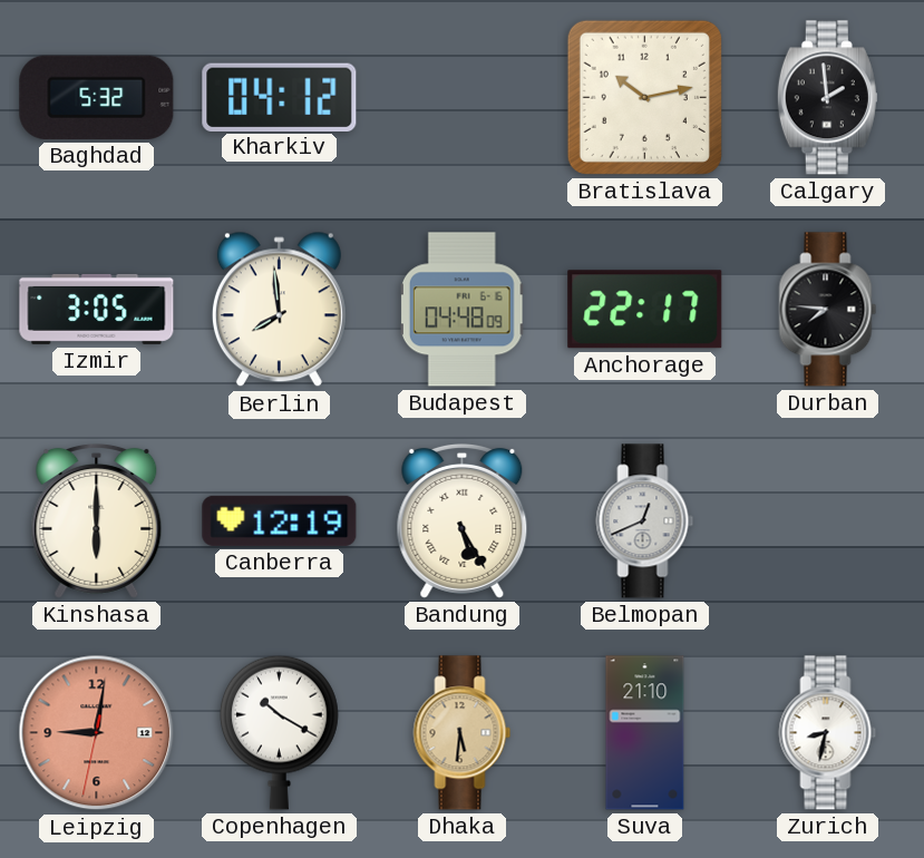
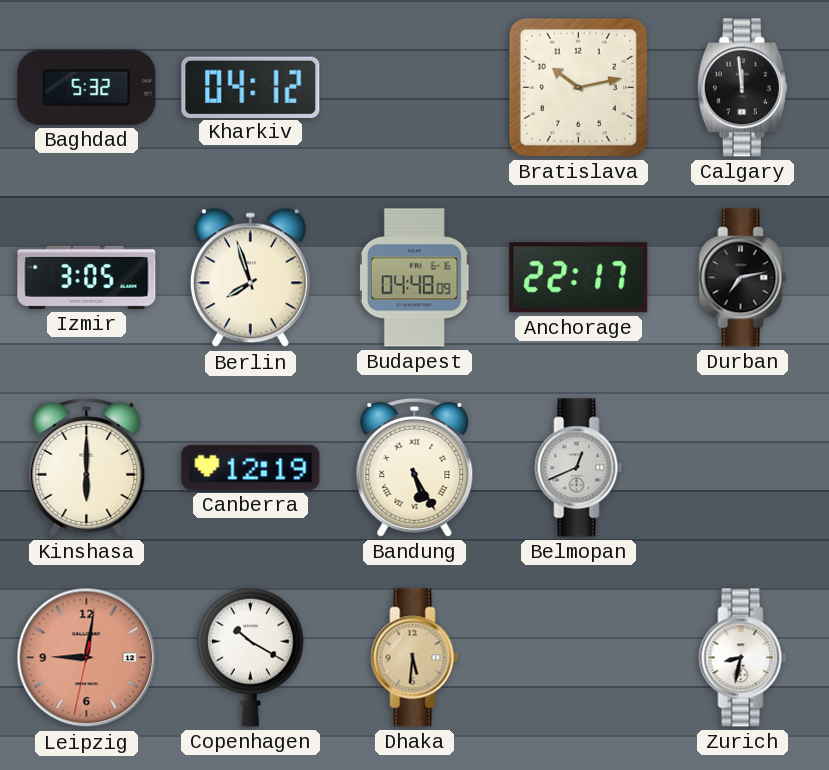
Calgary: 1:59 -> 11:59 (742, 88)
Berlin: 7:59 -> 7:57 (250, 278)
Durban: 7:46 -> 7:13 (743, 278)
Suva: 21:10 -> none (645, 733)
